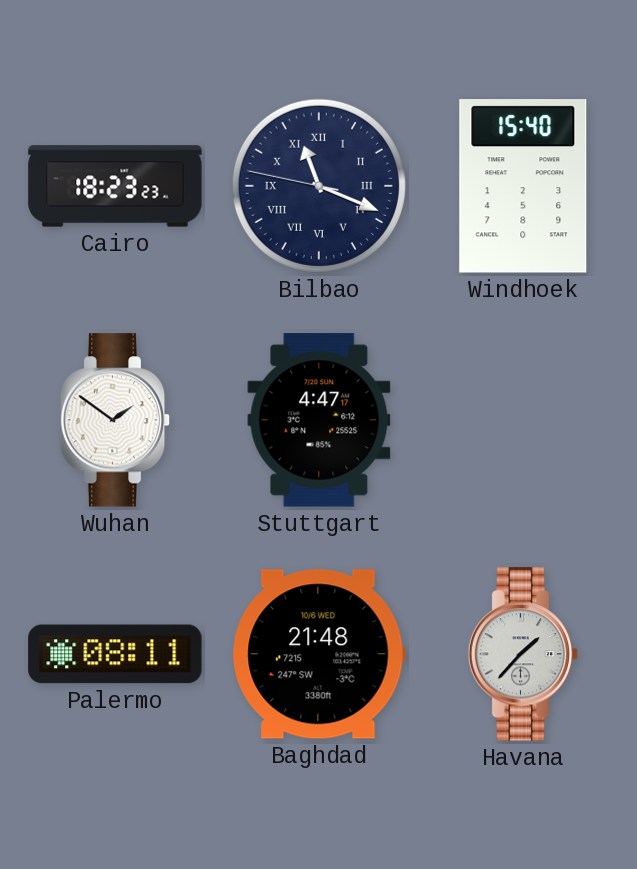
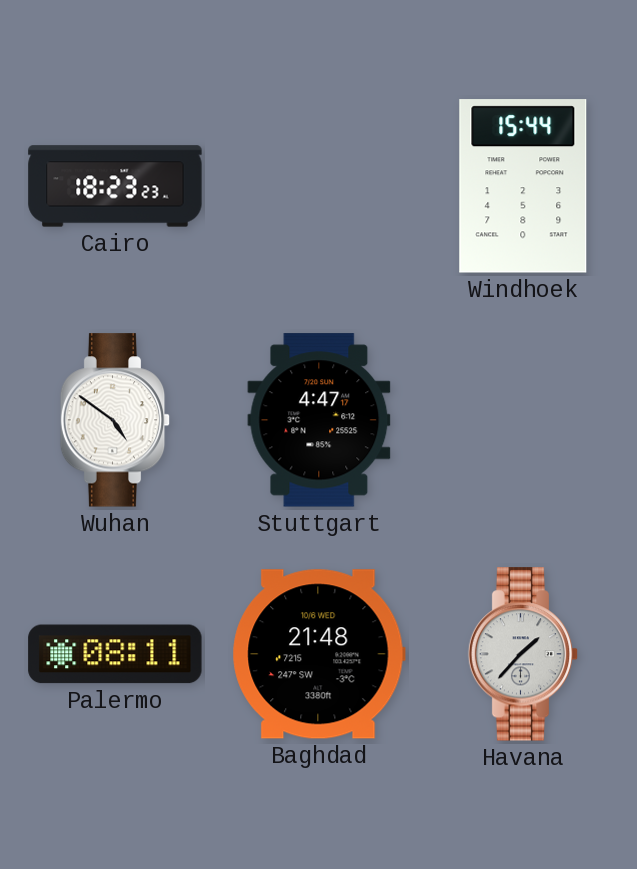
Bilbao: 11:18 -> none (319, 186)
Windhoek: 15:40 -> 15:44 (523, 186)
Wuhan: 1:51 -> 4:51 (115, 420)
